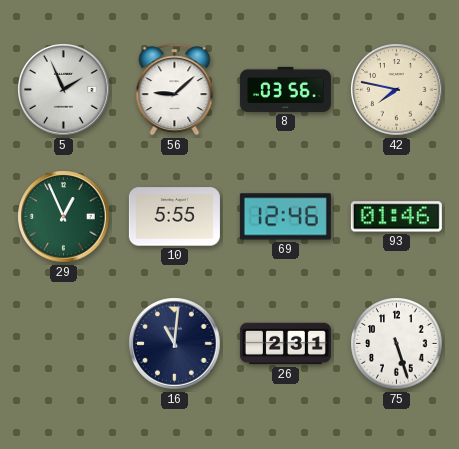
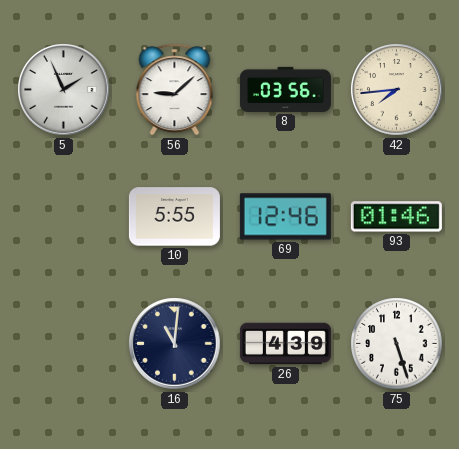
42: 7:47 -> 7:44 (397, 90)
29: 12:56 -> none (64, 217)
26: 2:31 -> 4:39 (285, 344)
